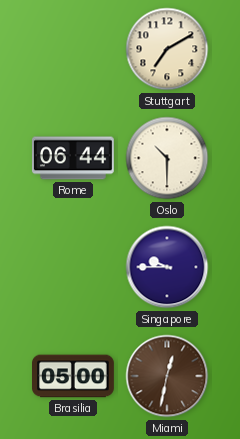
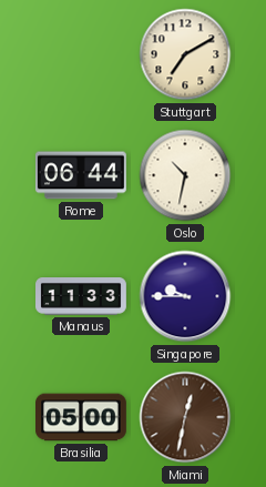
Oslo: 10:30 -> 10:32 (185, 175)
Manaus: none -> 11:33 (82, 297)
